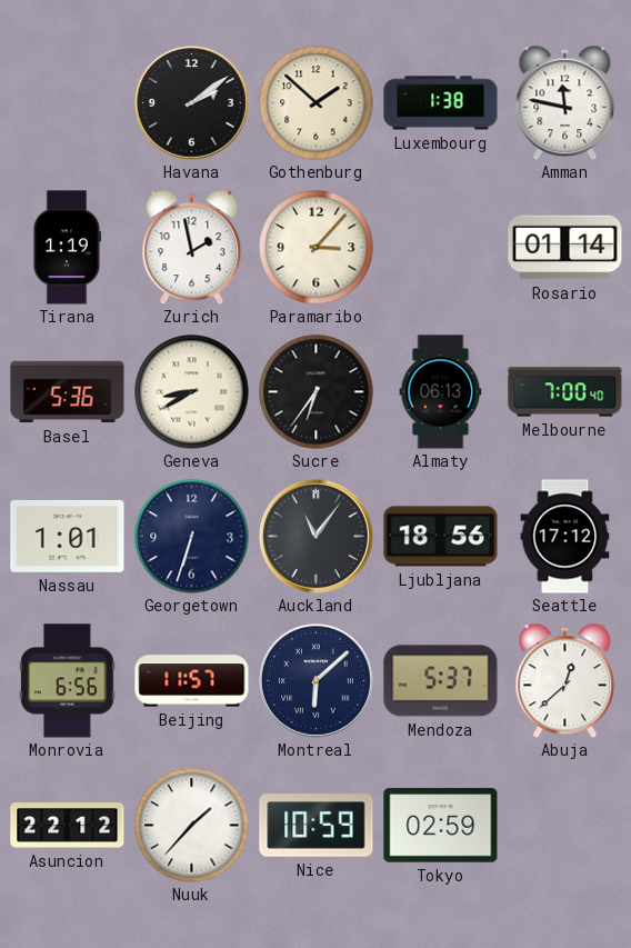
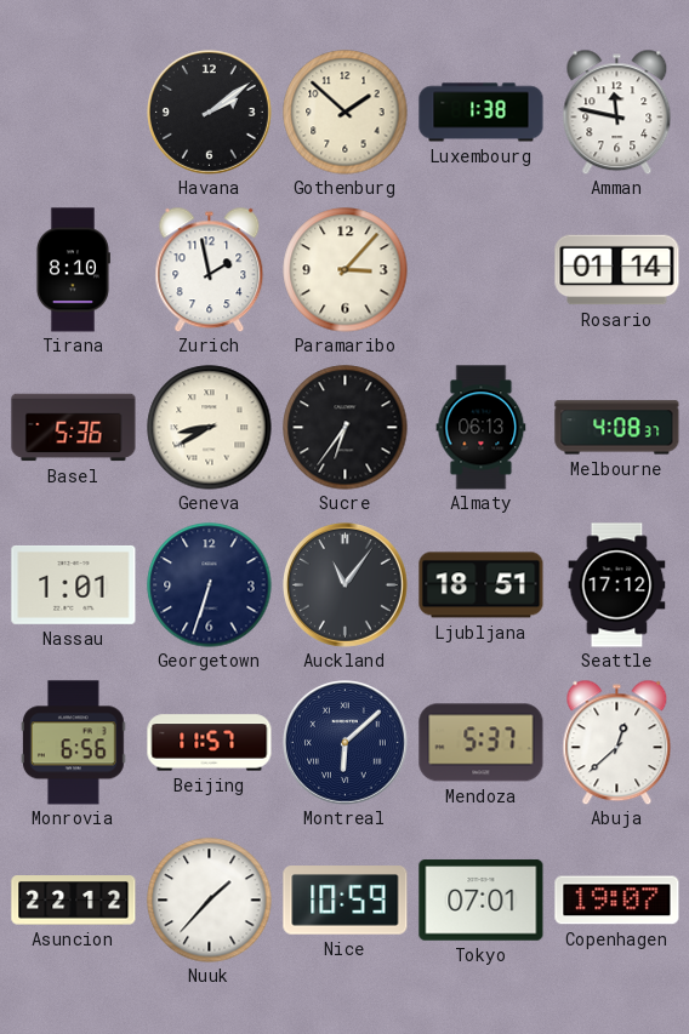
Tirana: 1:19 -> 8:10 (73, 270)
Melbourne: 7:00 -> 4:08 (617, 428)
Ljubljana: 18:56 -> 18:51 (482, 585)
Tokyo: 02:59 -> 07:01 (482, 901)
Copenhagen: none -> 19:07 (617, 901)
